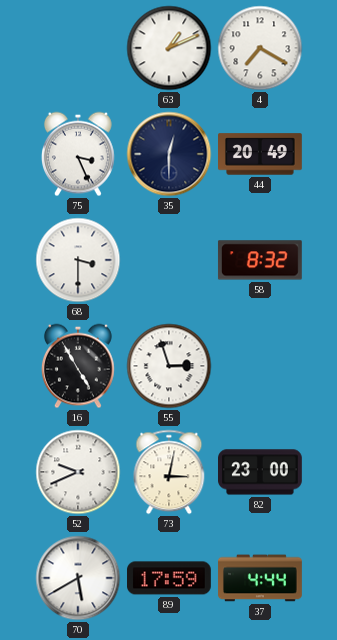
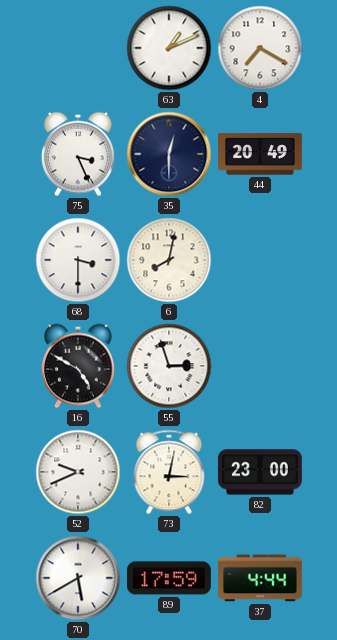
6: none -> 8:02 (169, 260)
58: 8:32 -> none (260, 260)
16: 4:55 -> 4:50 (78, 366)
